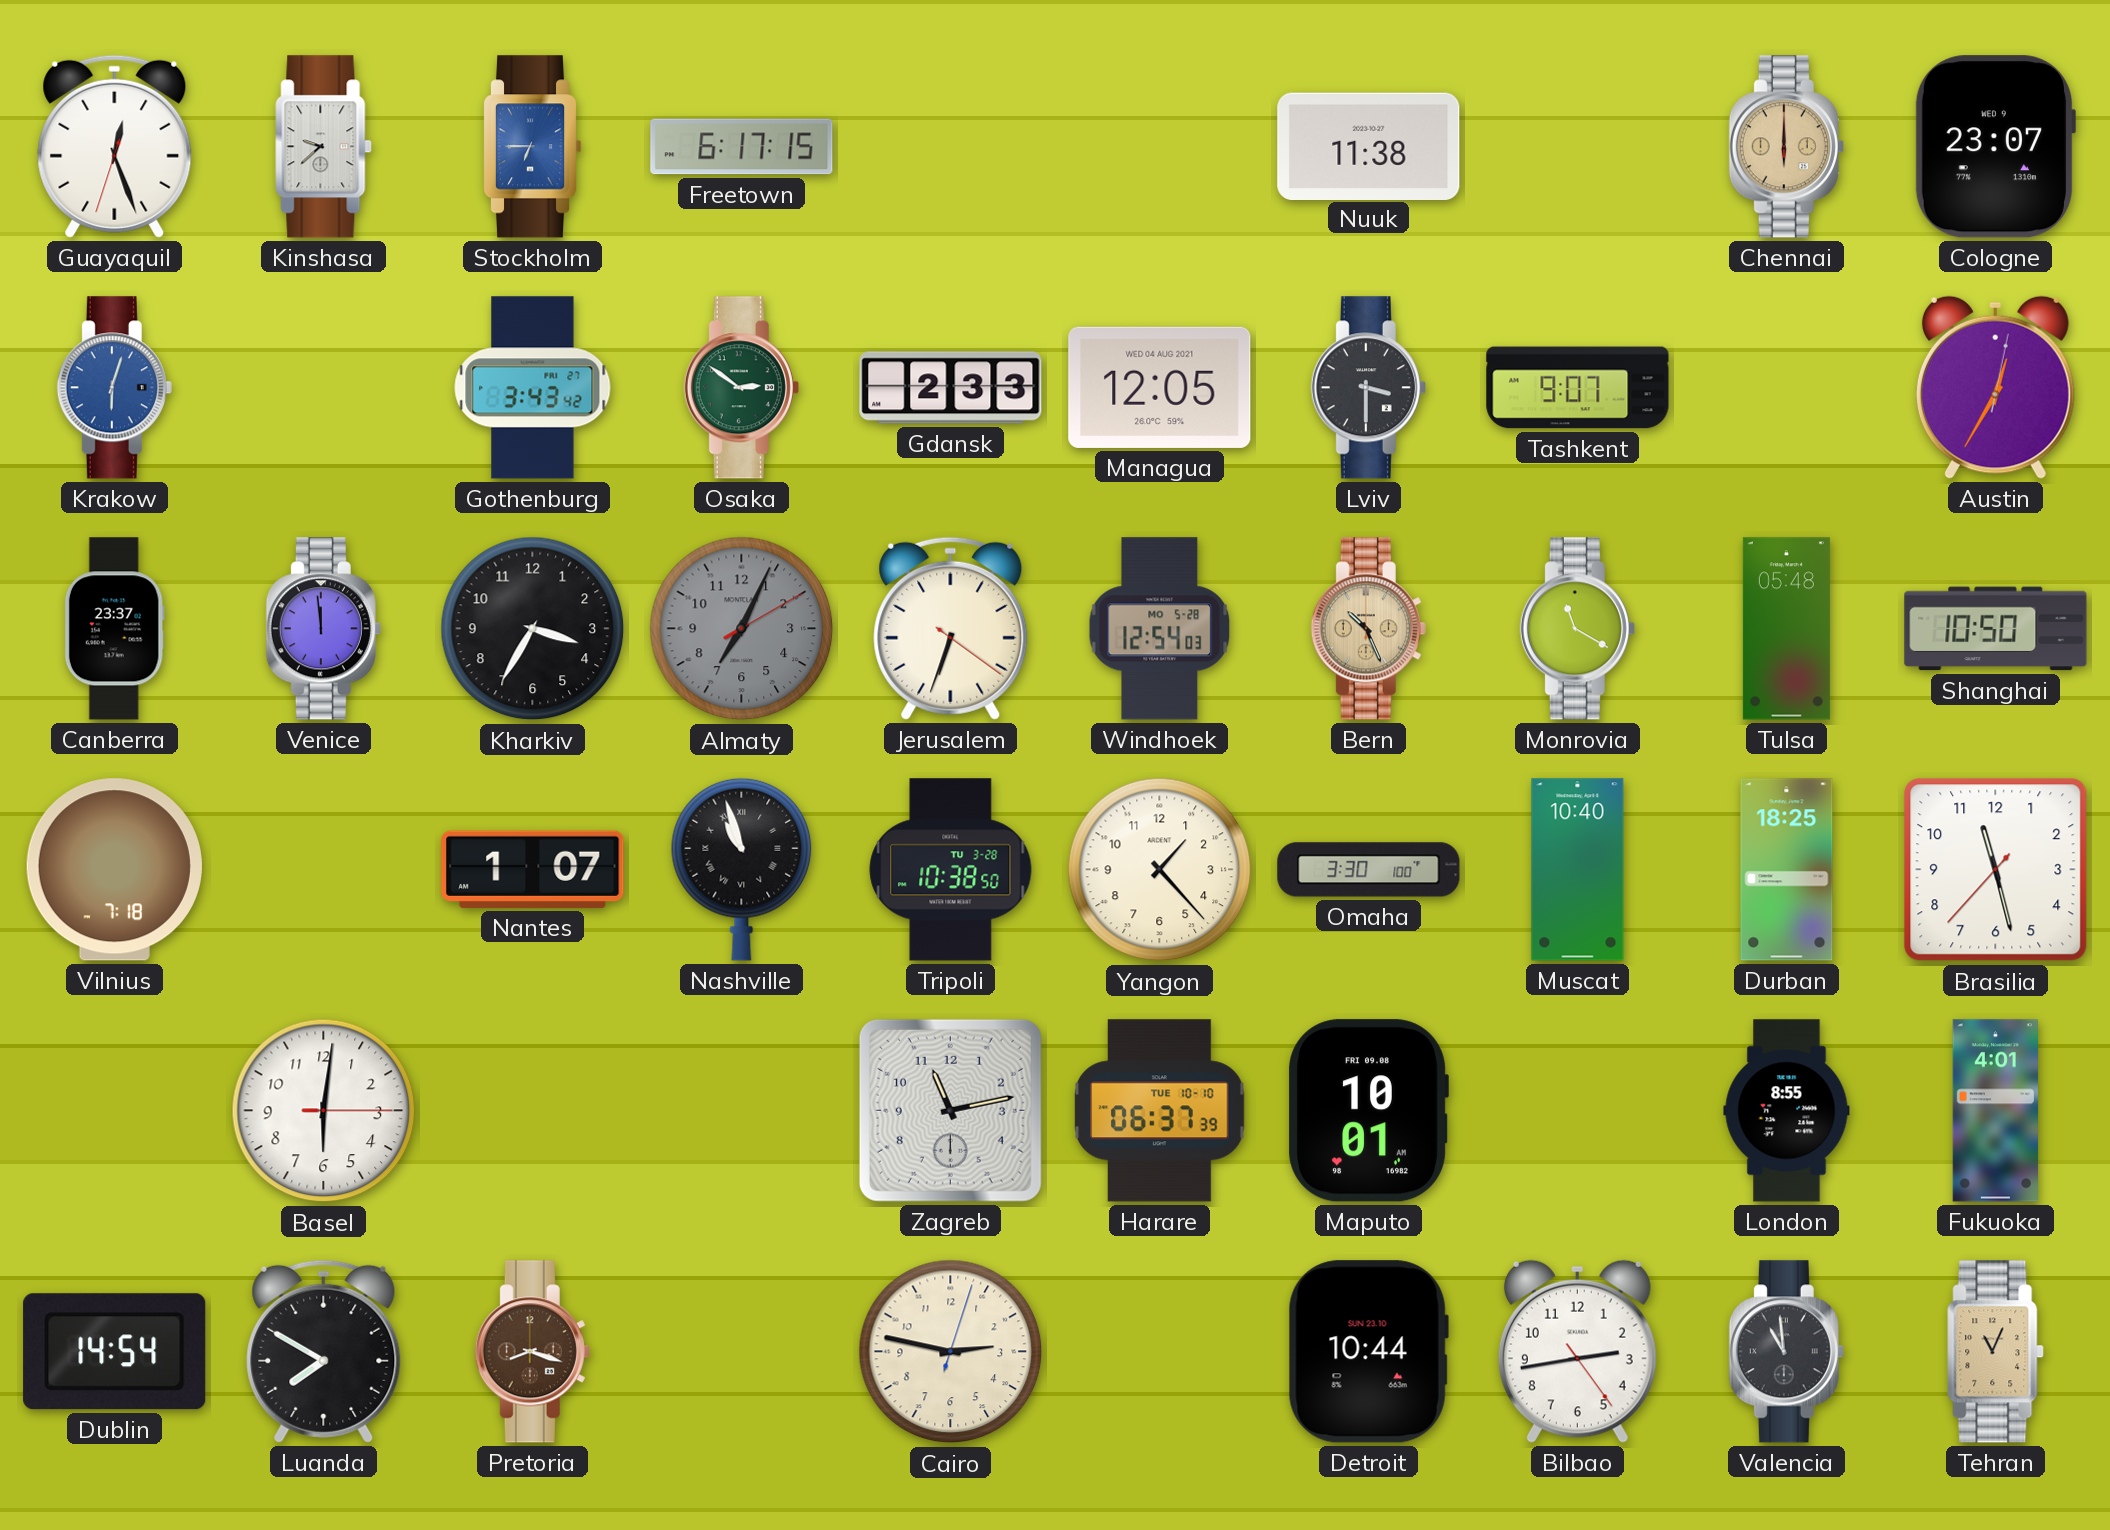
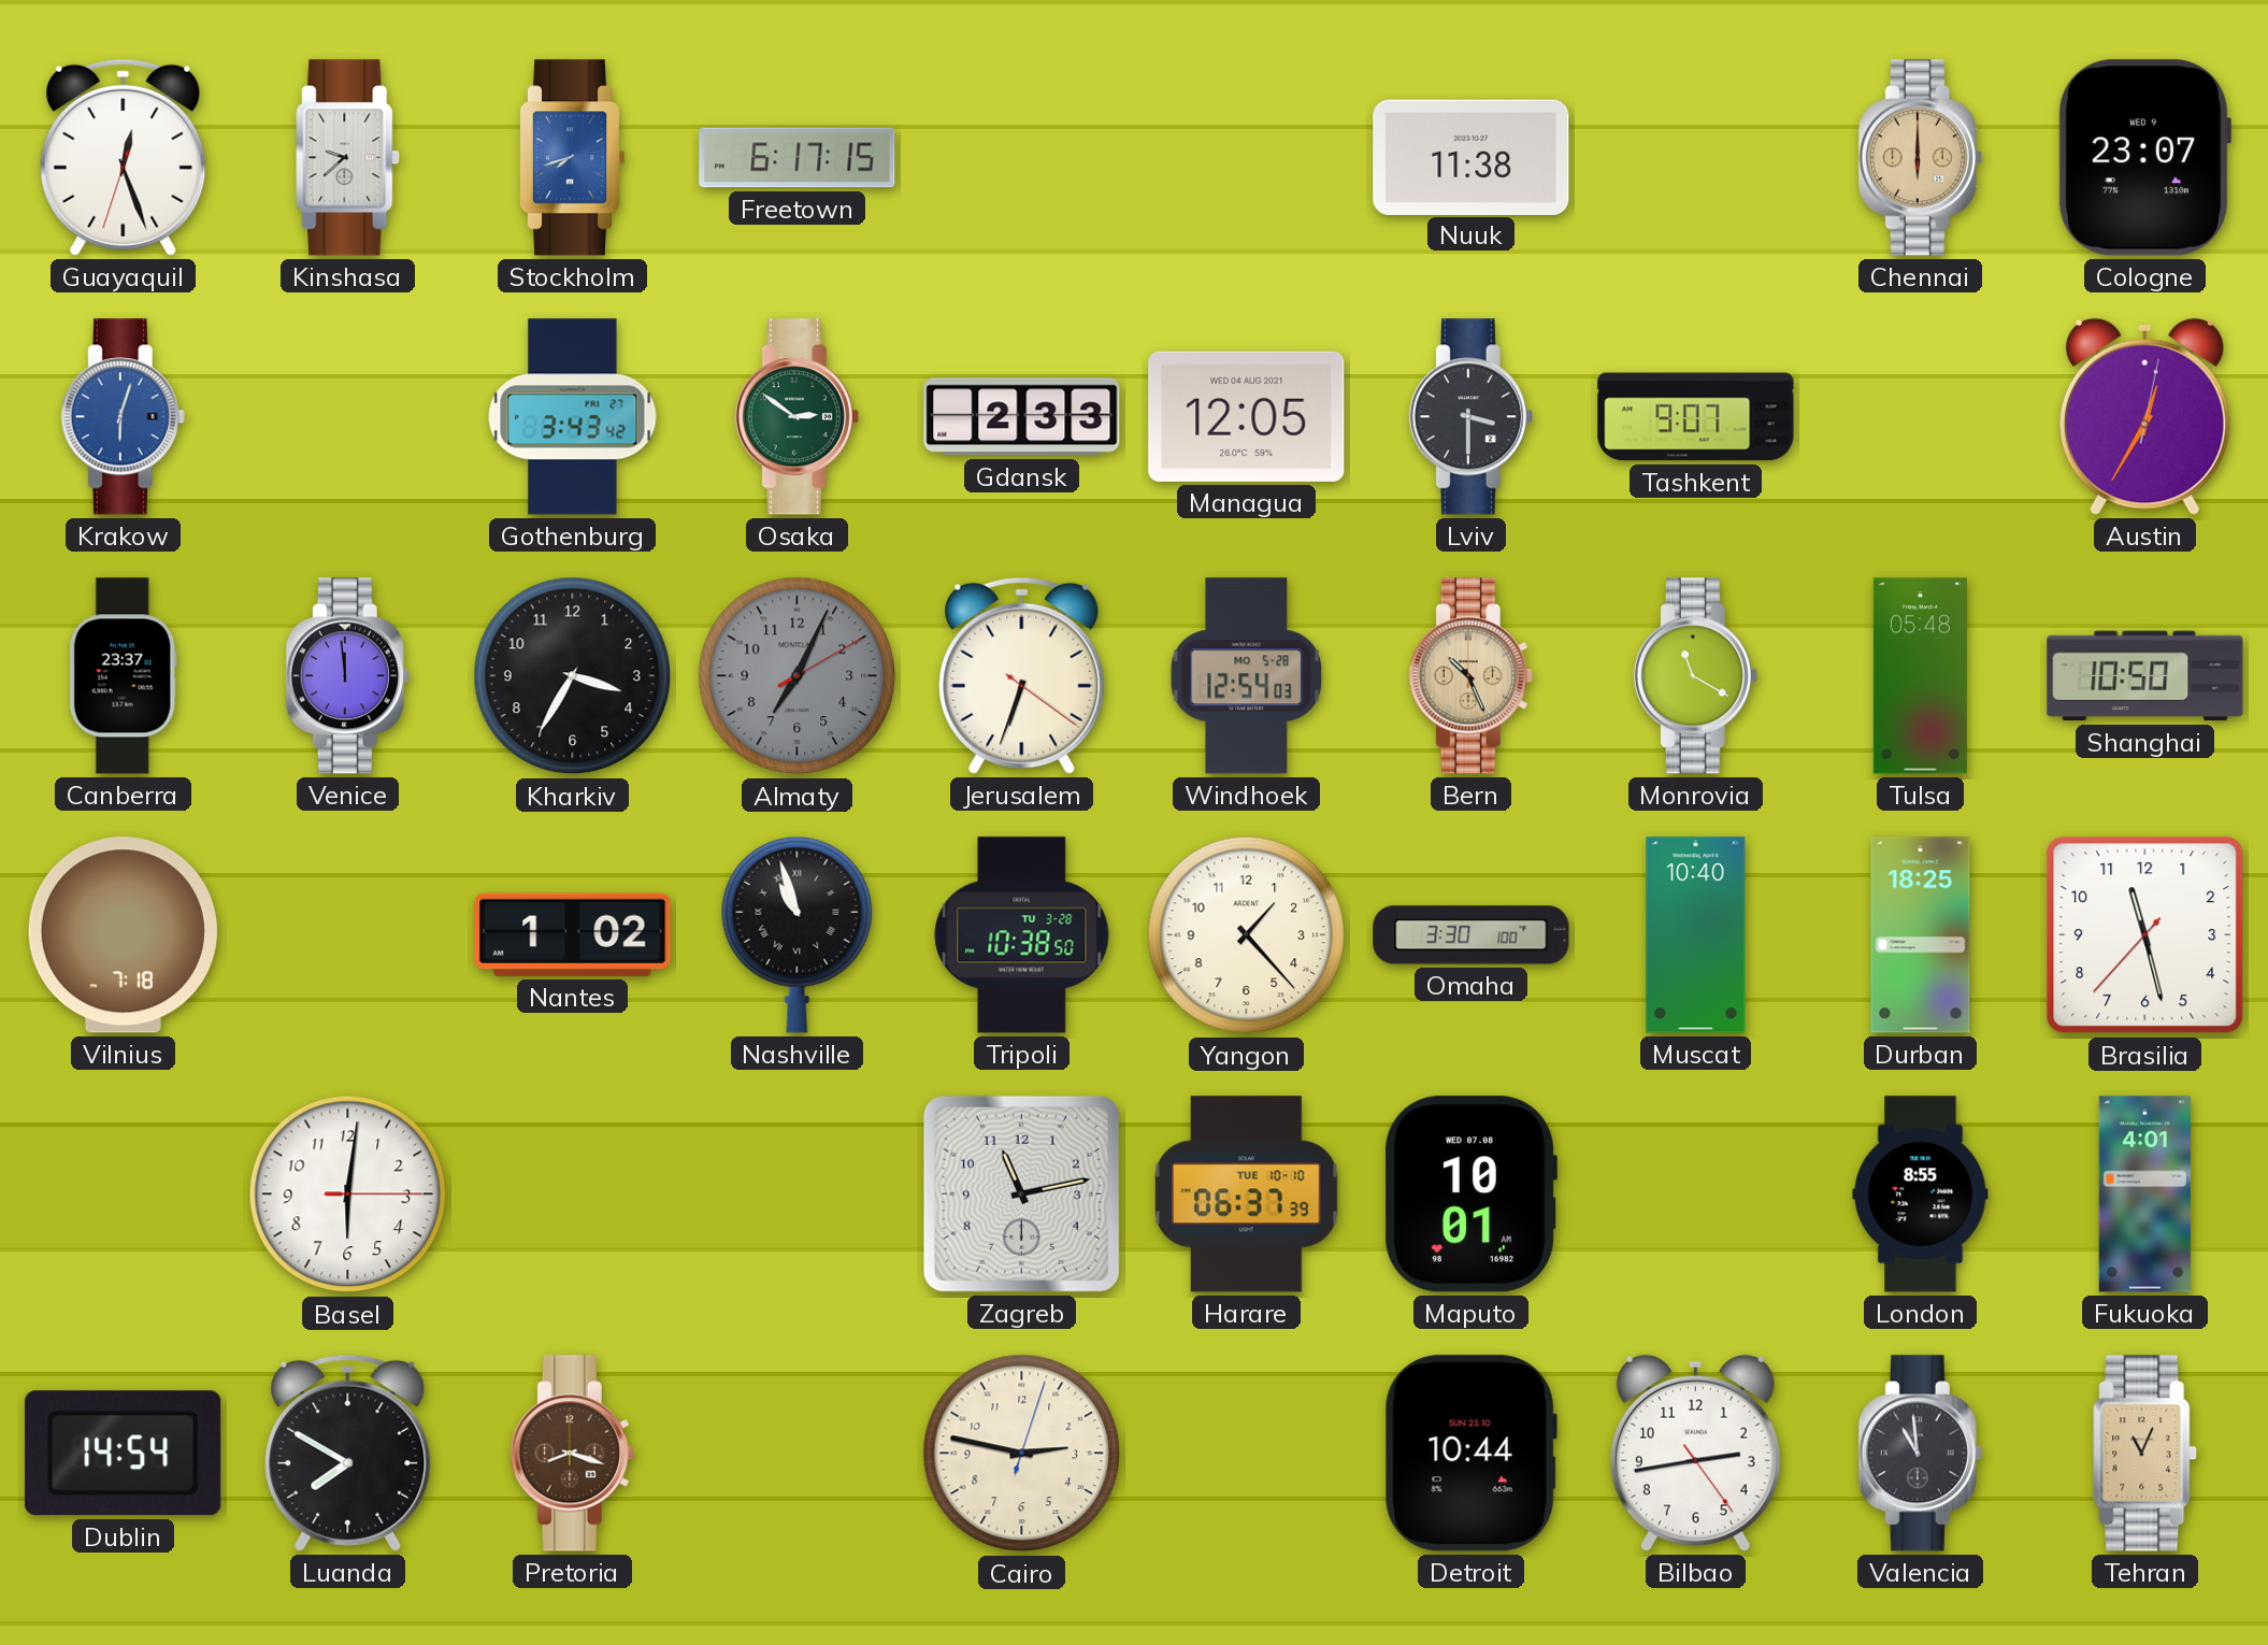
Stockholm: 6:45 -> 7:42 (572, 158)
Nantes: 1:07 -> 1:02 (573, 934)
Maputo date: FRI 09.08 -> WED 07.08 (1470, 1195)
